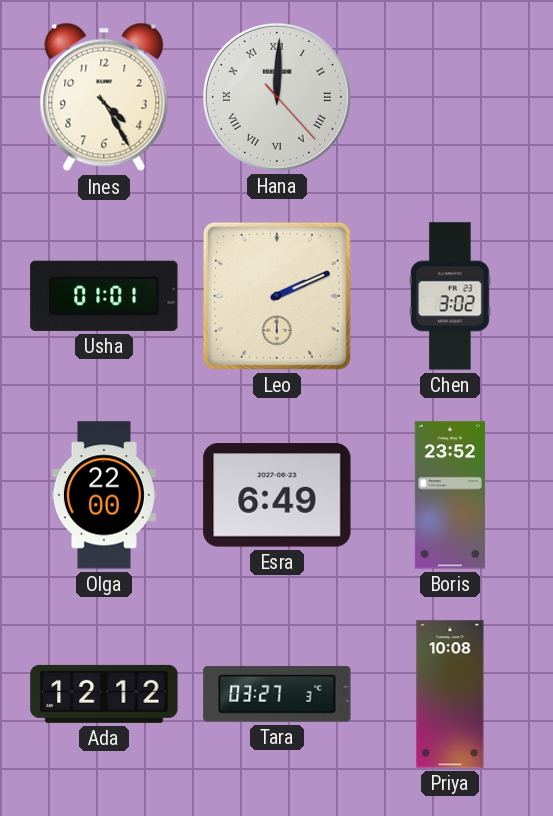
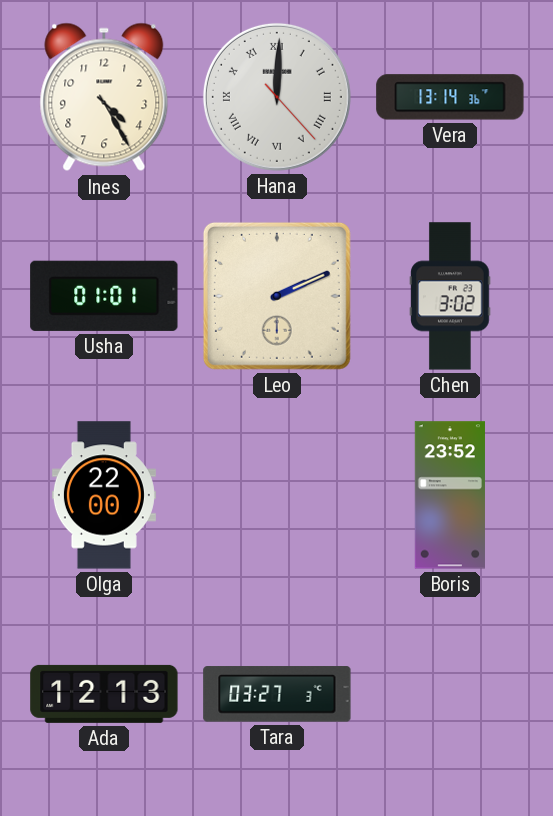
Vera: none -> 13:14 (450, 97)
Esra: 6:49 -> none (277, 495)
Ada: 12:12 -> 12:13 (104, 694)
Priya: 10:08 -> none (450, 694)
